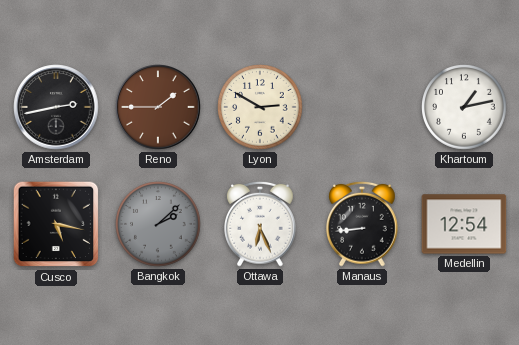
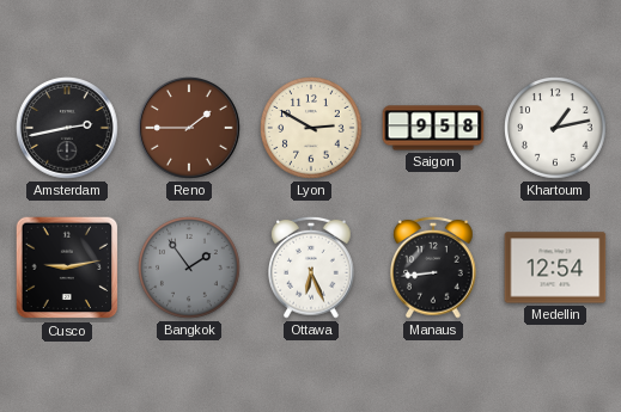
Saigon: none -> 9:58 (433, 128)
Cusco: 5:17 -> 9:13 (67, 268)
Bangkok: 2:08 -> 1:54 (189, 268)
